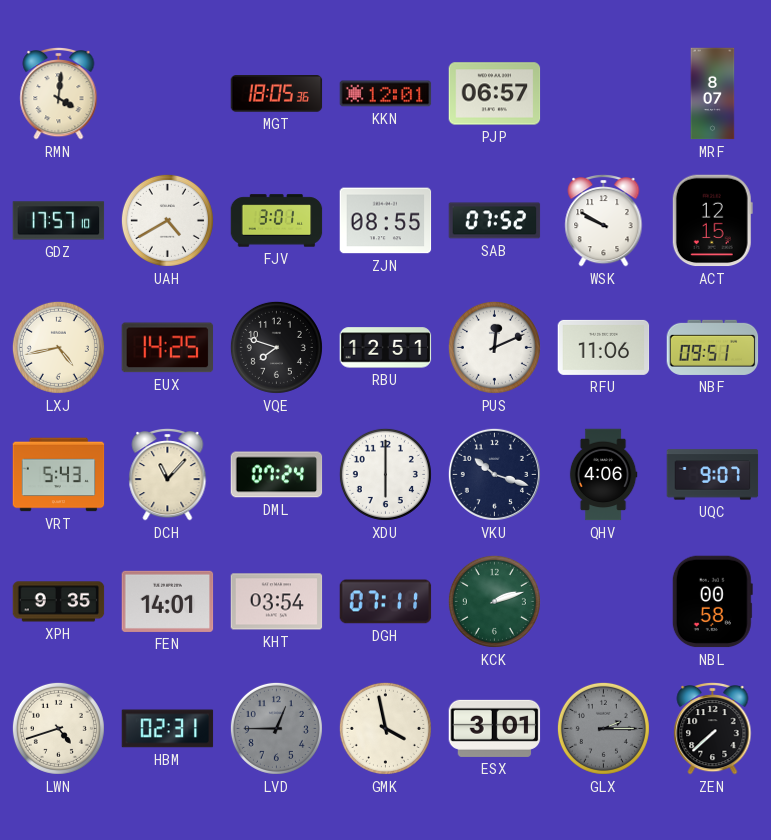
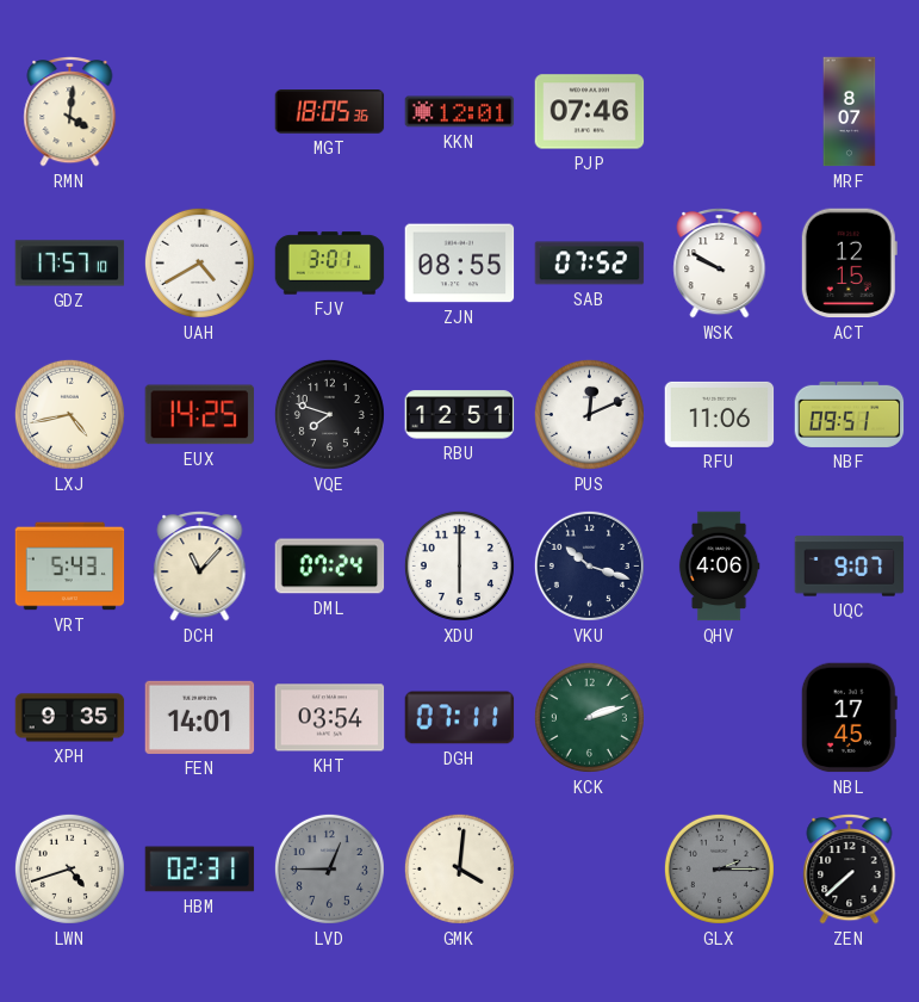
PJP: 06:57 -> 07:46 (590, 112)
NBL: 00:58 -> 17:45 (849, 718)
GMK: 3:58 -> 4:01 (459, 868)
ESX: 3:01 -> none (495, 728)
